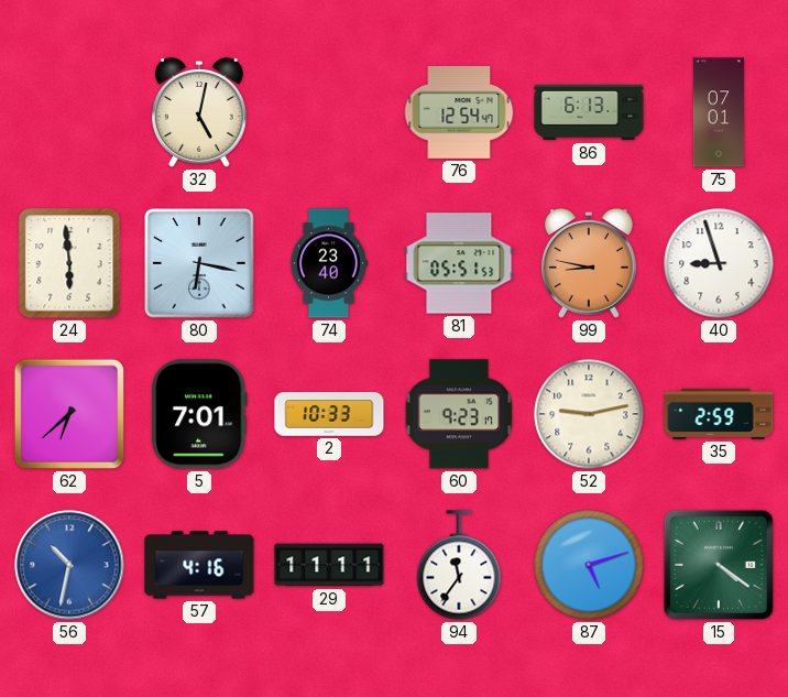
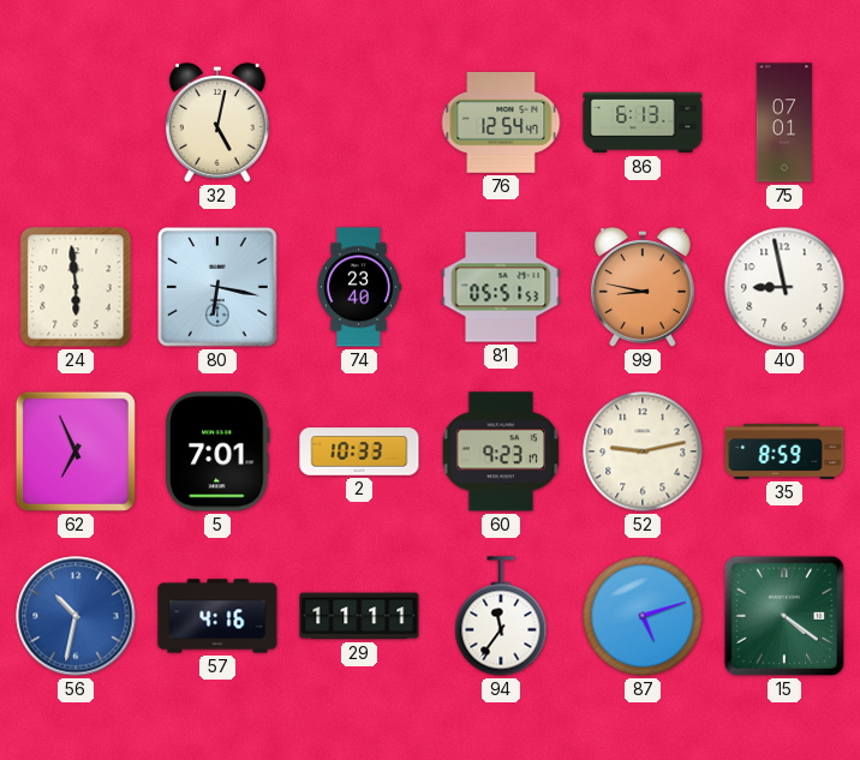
40: 8:57 -> 8:58 (784, 287)
62: 6:38 -> 6:56 (76, 451)
35: 2:59 -> 8:59 (784, 451)
